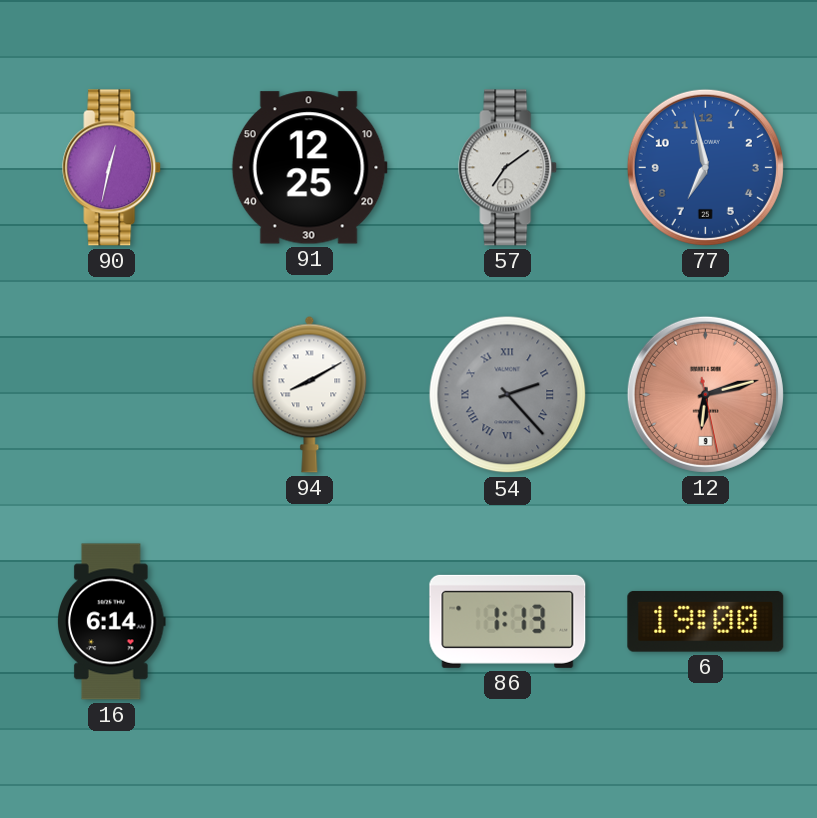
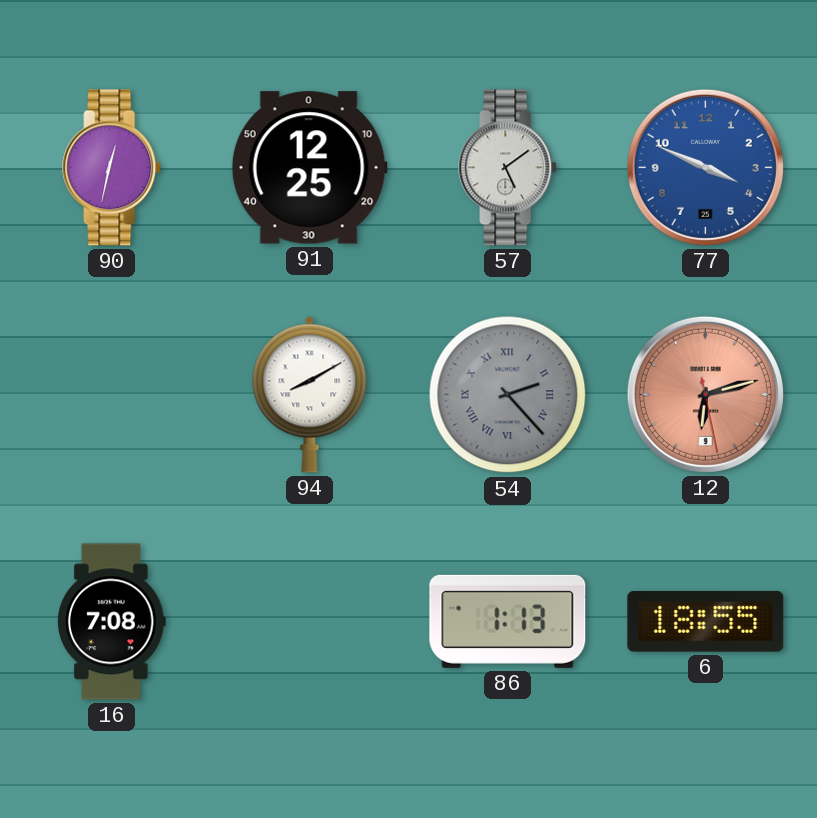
57: 7:09 -> 5:09 (508, 168)
77: 6:58 -> 3:49 (705, 167)
16: 6:14 -> 7:08 (112, 622)
6: 19:00 -> 18:55 (706, 621)
